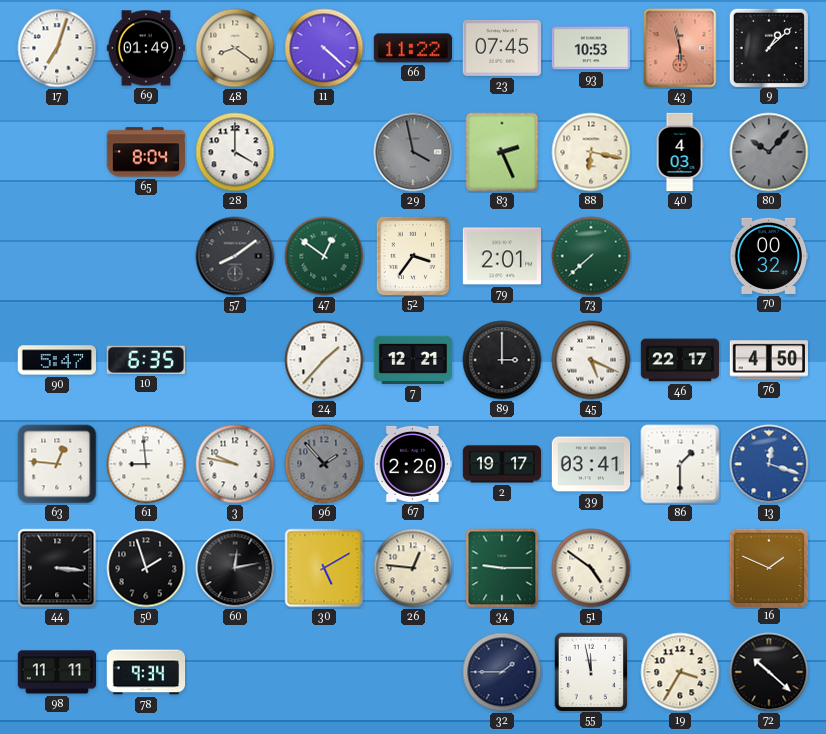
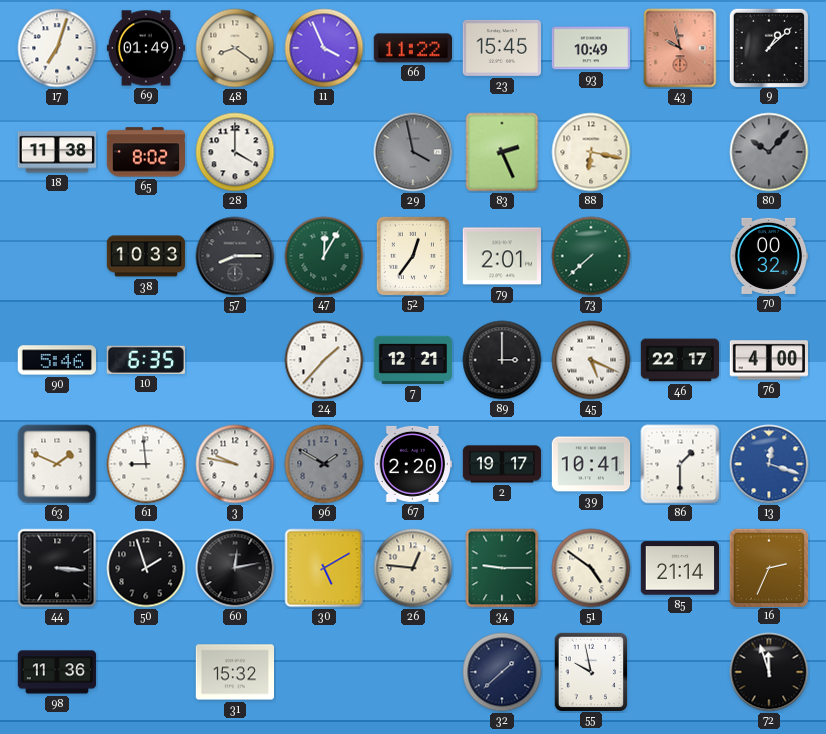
11: 4:22 -> 3:56 (324, 48)
23: 07:45 -> 15:45 (501, 48)
93: 10:53 -> 10:49 (590, 48)
43: 5:58 -> 9:58 (680, 48)
18: none -> 11:38 (56, 152)
65: 8:04 -> 8:02 (145, 152)
40: 4:03 -> none (680, 152)
38: none -> 10:33 (146, 256)
57: 8:09 -> 8:15 (235, 256)
47: 12:51 -> 12:05 (324, 256)
52: 3:36 -> 12:36 (412, 255)
90: 5:47 -> 5:46 (56, 360)
76: 4:50 -> 4:00 (768, 360)
63: 12:46 -> 1:49 (57, 464)
96: 1:53 -> 1:50 (324, 464)
39: 03:41 -> 10:41 (591, 464)
85: none -> 21:14 (679, 568)
16: 1:49 -> 2:34 (768, 567)
98: 11:11 -> 11:36 (57, 672)
78: 9:34 -> none (146, 672)
31: none -> 15:32 (234, 672)
32: 1:45 -> 1:38 (502, 672)
55: 11:58 -> 9:58 (590, 671)
19: 3:35 -> none (680, 672)
72: 10:22 -> 11:57 (769, 672)
